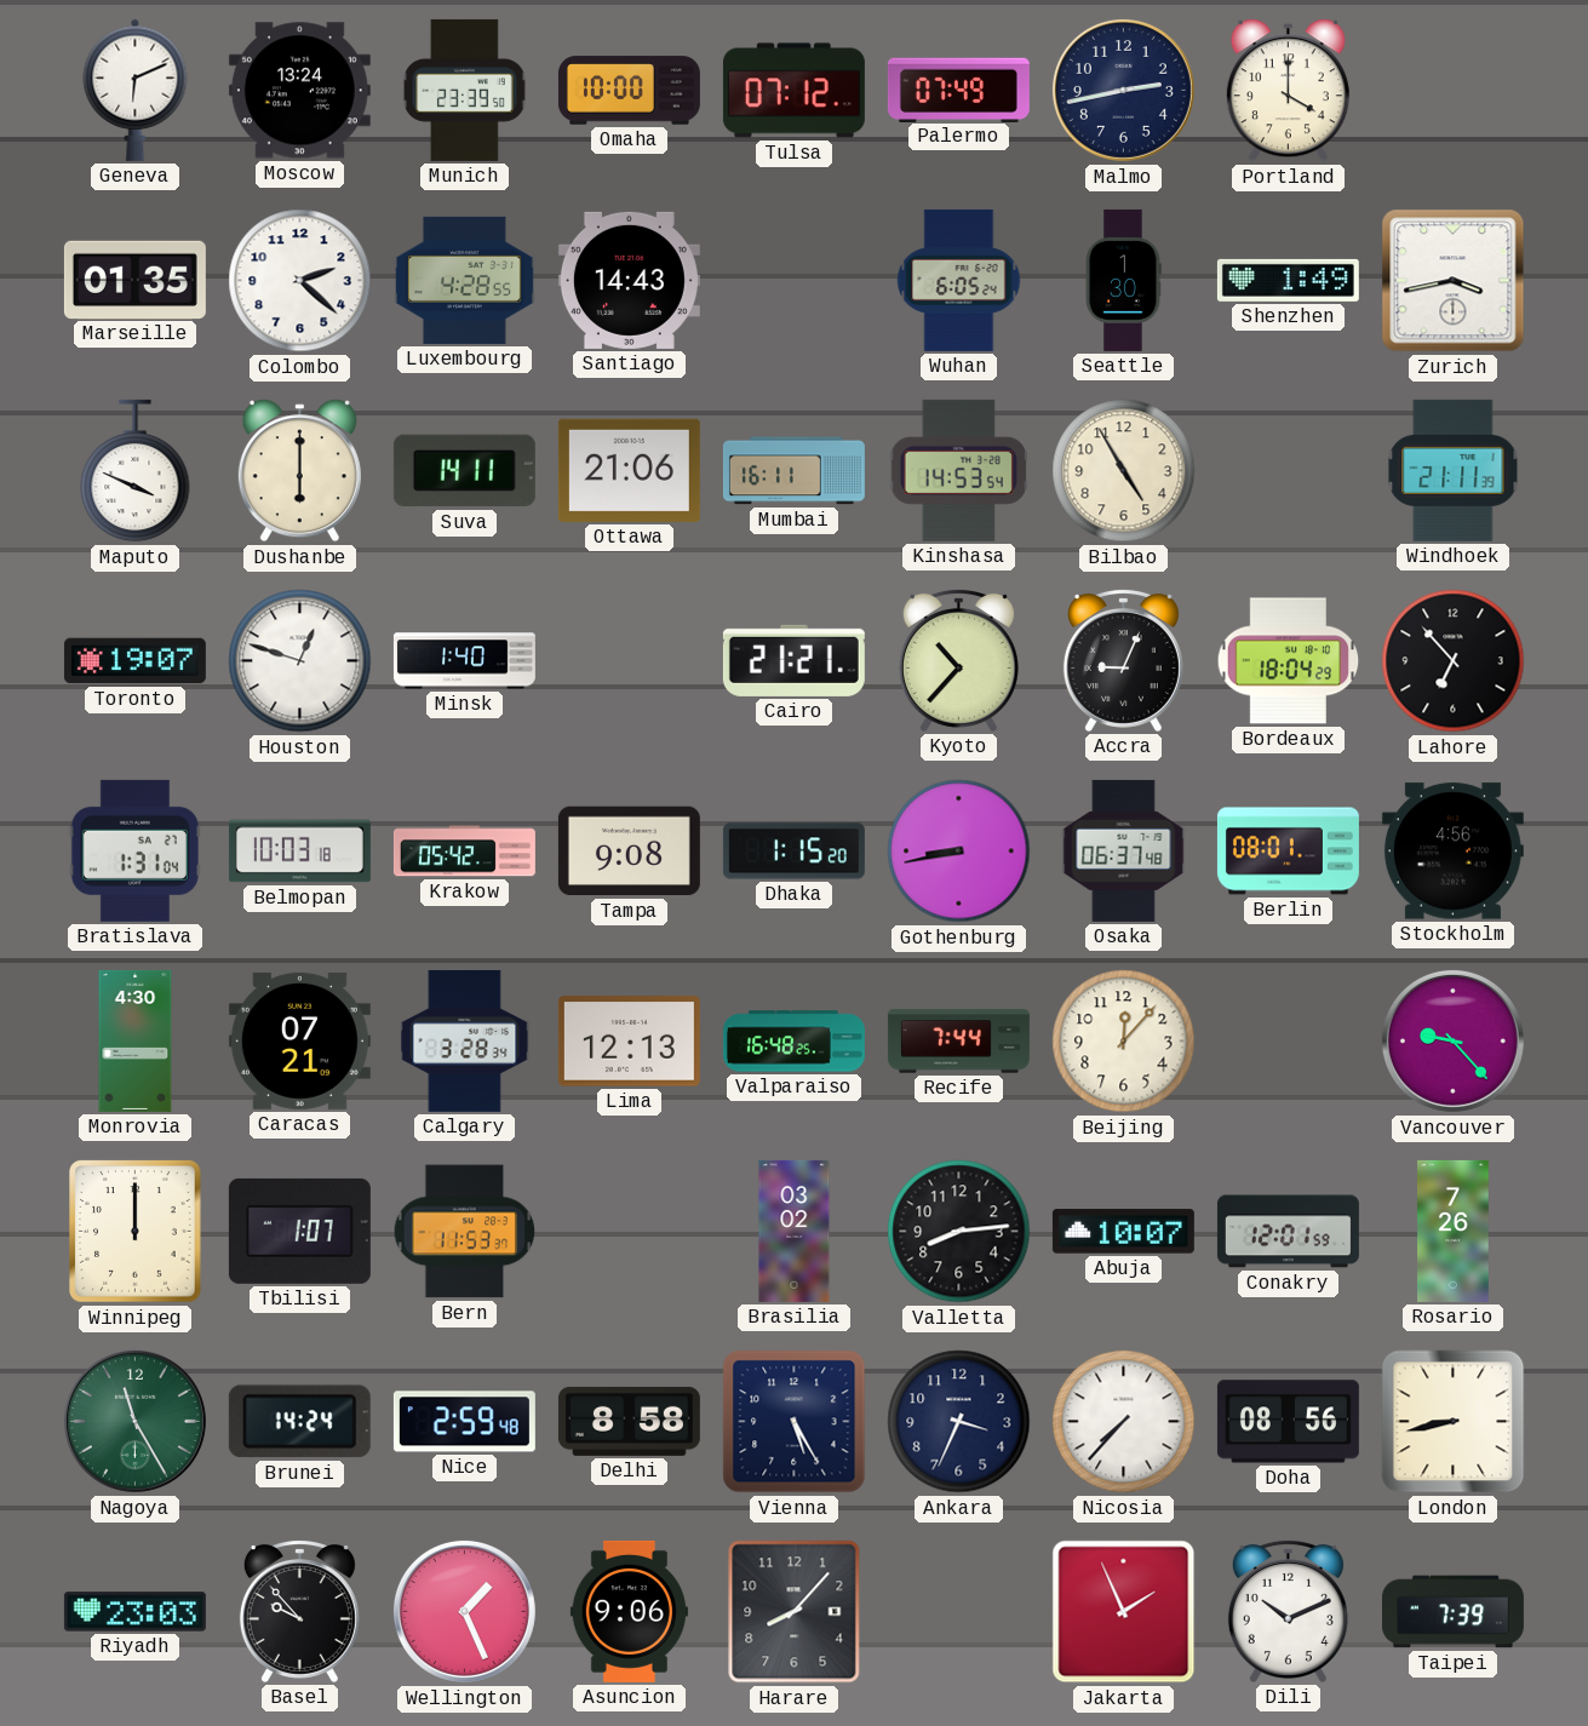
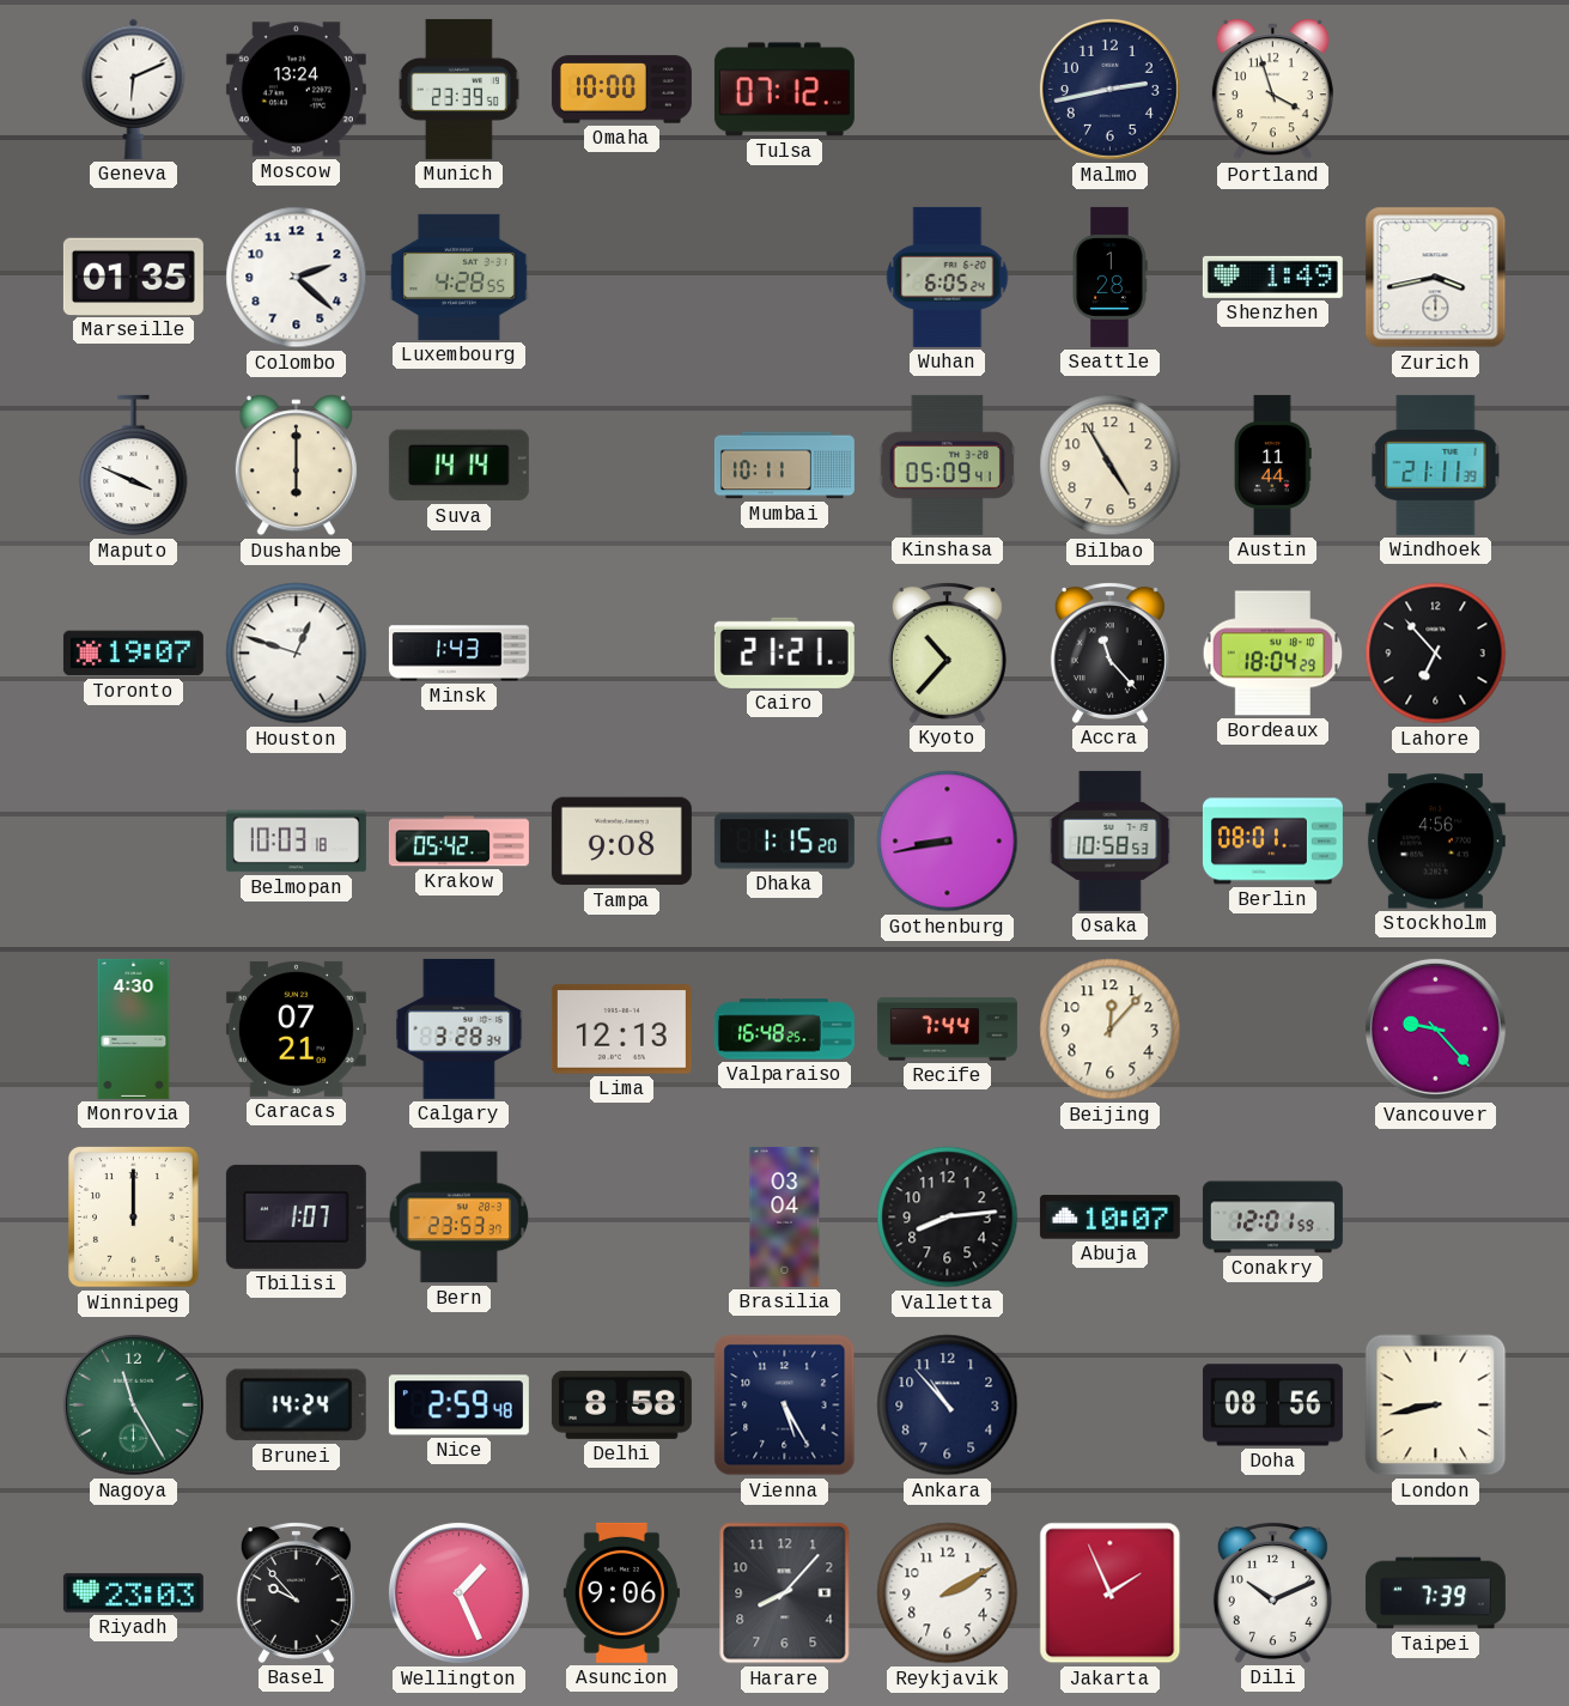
Palermo: 07:49 -> none (958, 90)
Portland: 4:00 -> 3:57 (1272, 90)
Santiago: 14:43 -> none (629, 280)
Seattle: 1:30 -> 1:28 (1109, 277)
Suva: 14:11 -> 14:14 (458, 466)
Ottawa: 21:06 -> none (629, 470)
Mumbai: 16:11 -> 10:11 (784, 466)
Kinshasa: 14:53 -> 05:09 (947, 465)
Austin: none -> 11:44 (1272, 465)
Minsk: 1:40 -> 1:43 (458, 654)
Accra: 9:04 -> 11:23 (1109, 652)
Bratislava: 1:31 -> none (134, 850)
Osaka: 06:37 -> 10:58 (1111, 840)
Bern: 11:53 -> 23:53 (460, 1218)
Brasilia: 03:02 -> 03:04 (785, 1216)
Rosario: 7:26 -> none (1454, 1231)
Ankara: 3:34 -> 10:53 (948, 1406)
Nicosia: 7:37 -> none (1124, 1422)
Reykjavik: none -> 2:10 (948, 1593)
